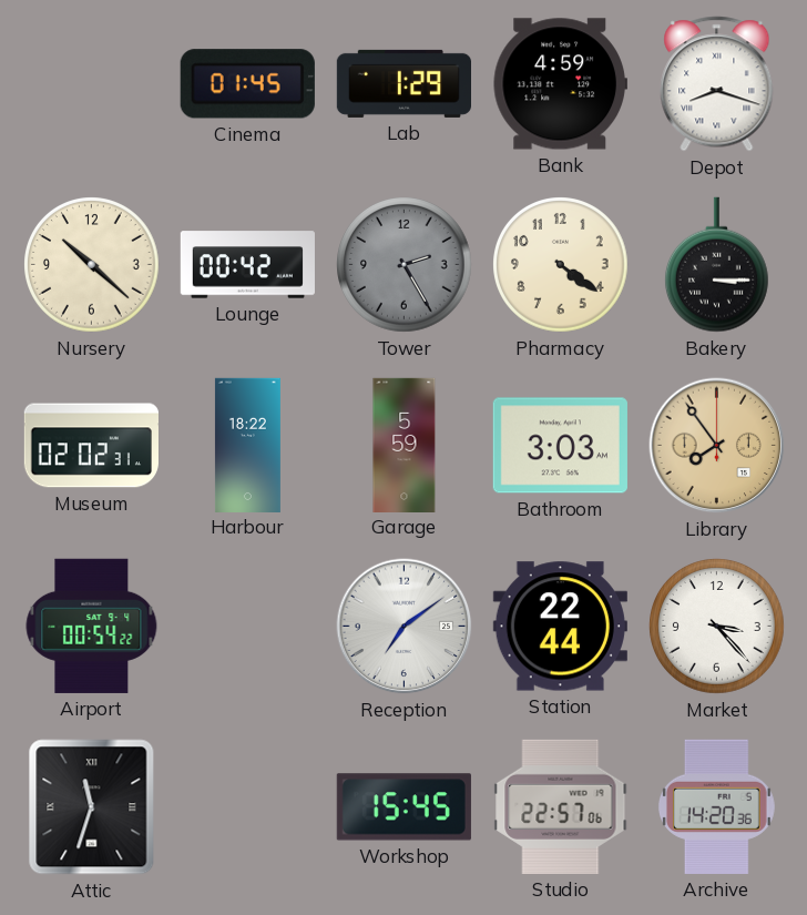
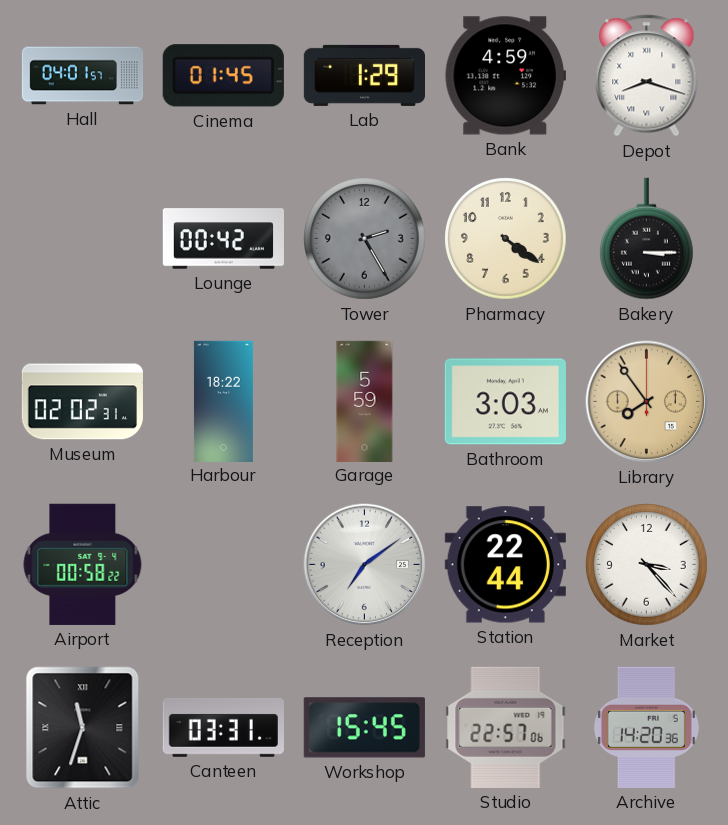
Hall: none -> 04:01 (83, 76)
Nursery: 10:22 -> none (92, 265)
Airport: 00:54 -> 00:58 (83, 564)
Canteen: none -> 03:31 (223, 728)
